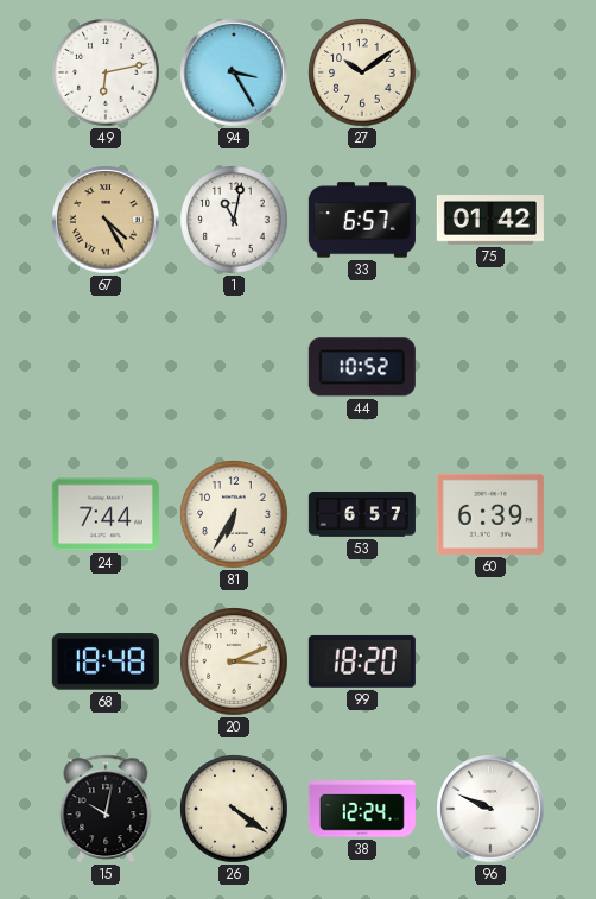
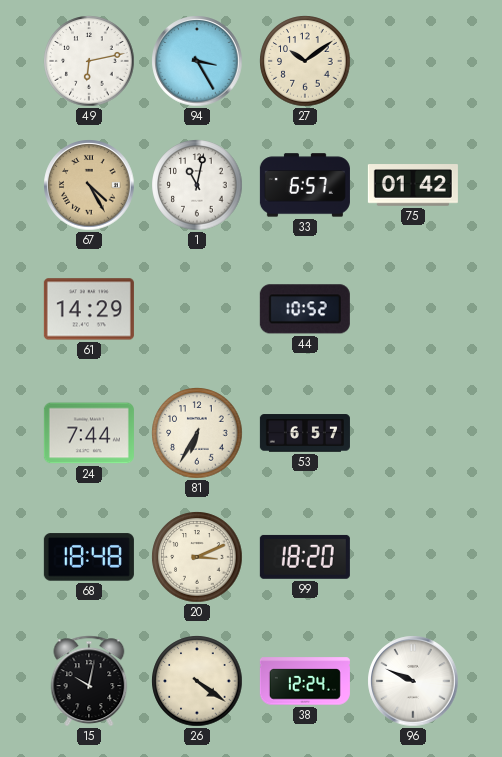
61: none -> 14:29 (89, 309)
60: 6:39 -> none (490, 514)
